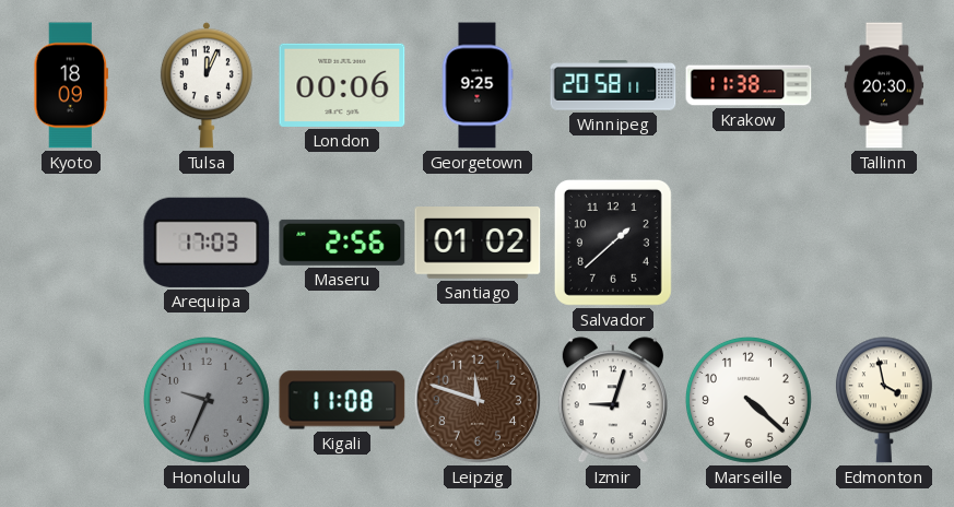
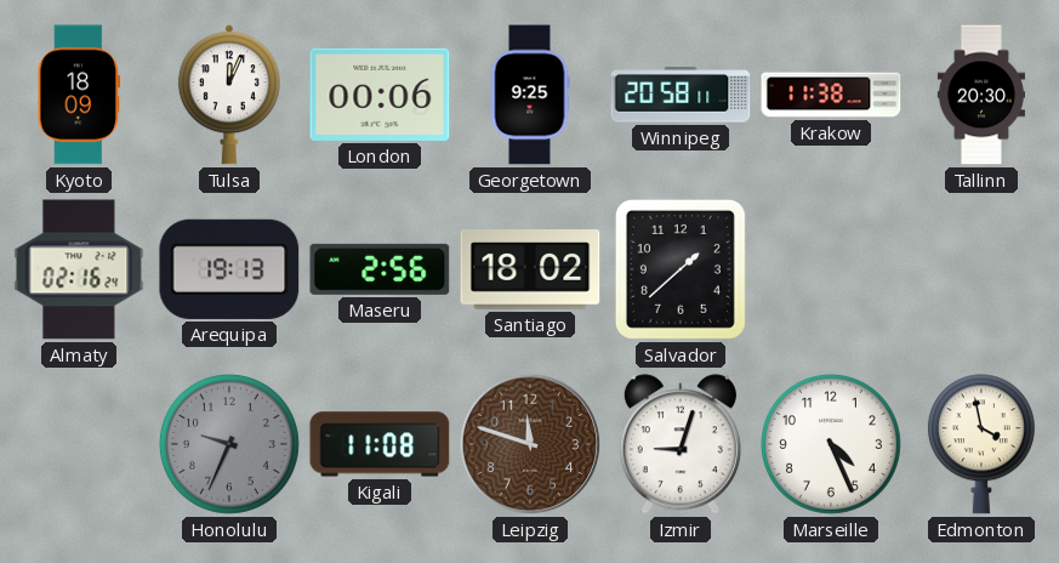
Almaty: none -> 02:16 (79, 269)
Arequipa: 17:03 -> 19:13 (229, 269)
Santiago: 01:02 -> 18:02 (530, 271)
Marseille: 4:22 -> 4:26 (831, 444)
